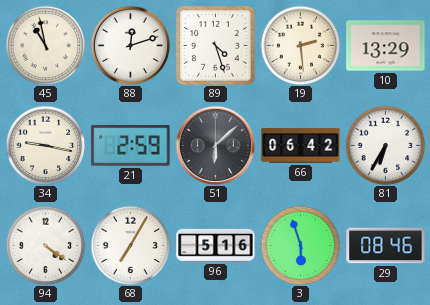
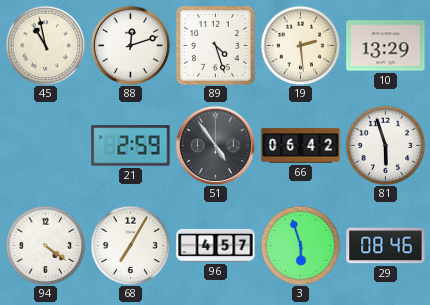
34: 9:17 -> none (45, 145)
51: 6:08 -> 4:54 (215, 145)
81: 6:35 -> 5:57 (385, 145)
96: 5:16 -> 4:57 (216, 245)
